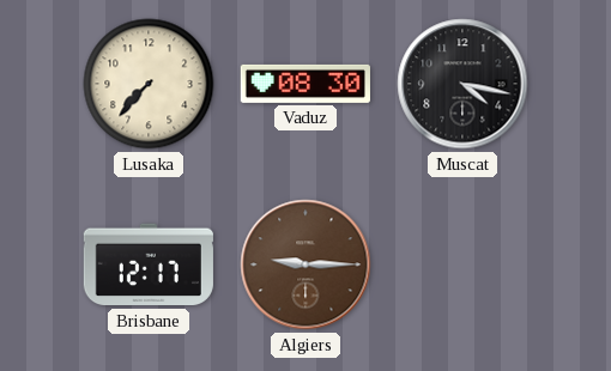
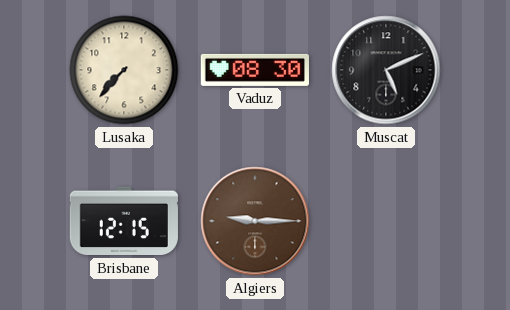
Muscat: 4:17 -> 5:11 (386, 70)
Brisbane: 12:17 -> 12:15 (124, 221)
